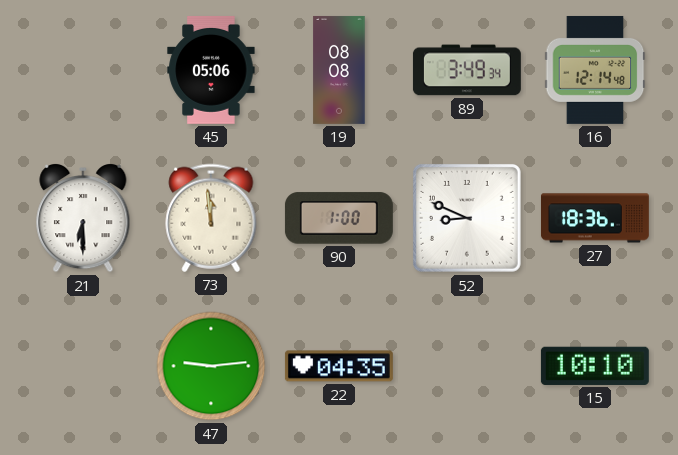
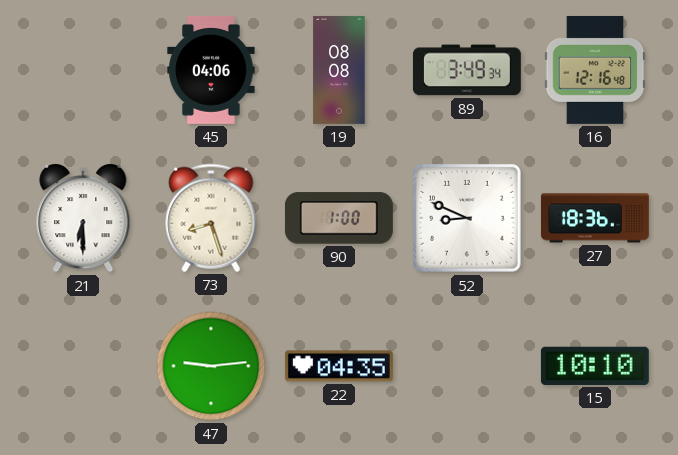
45: 05:06 -> 04:06 (211, 70)
16: 12:14 -> 12:16 (595, 70)
73: 11:59 -> 8:27 (211, 218)
